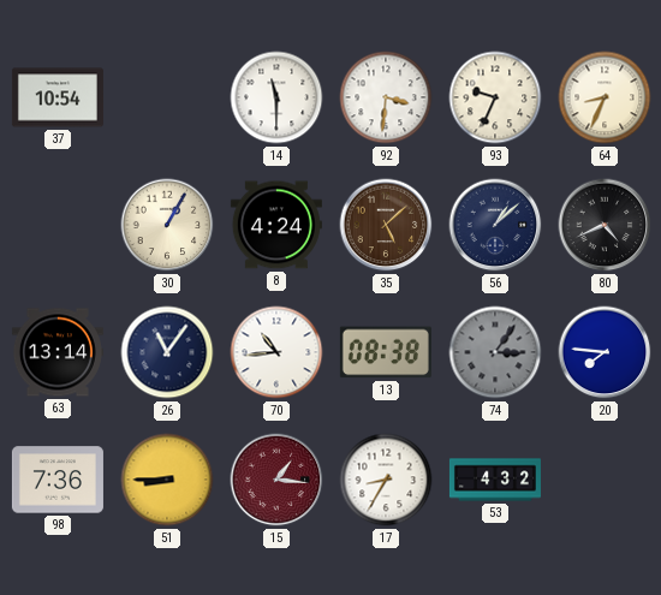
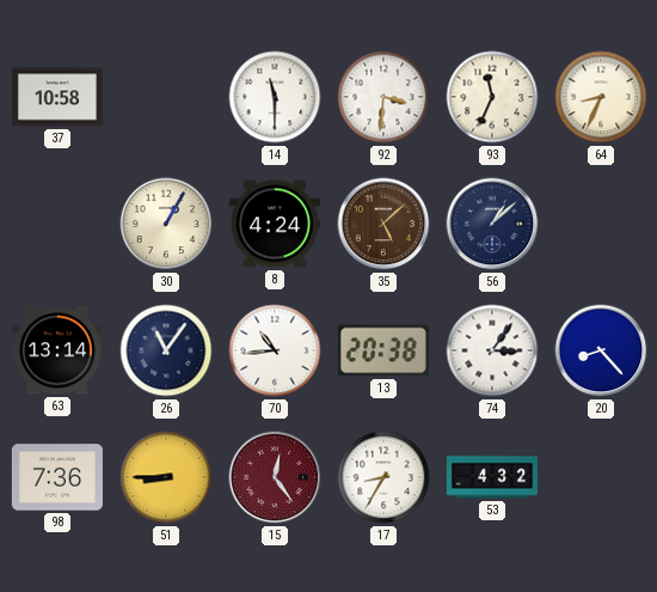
37: 10:54 -> 10:58 (57, 97)
93: 9:34 -> 11:34 (492, 97)
80: 4:41 -> none (605, 225)
13: 08:38 -> 20:38 (383, 350)
74 dial: grey -> white (492, 350)
20: 7:46 -> 8:23 (601, 350)
15: 1:16 -> 12:24 (275, 477)
